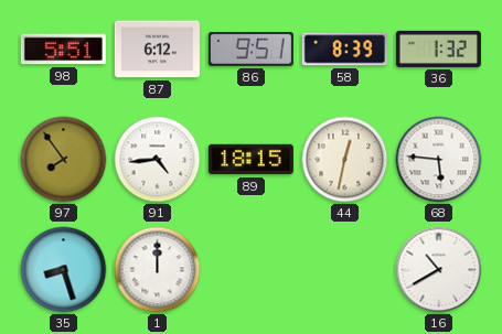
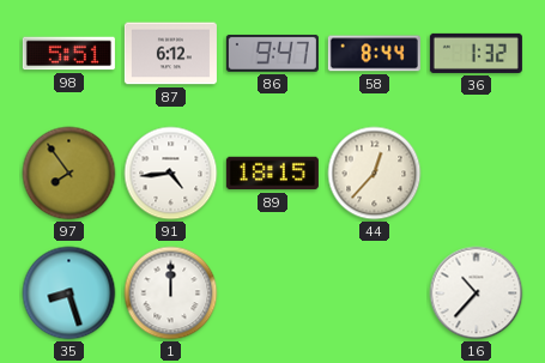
86: 9:51 -> 9:47 (272, 53)
58: 8:39 -> 8:44 (374, 54)
44: 12:32 -> 12:37 (375, 174)
68: 5:46 -> none (439, 160)
16: 10:40 -> 10:37 (477, 294)
